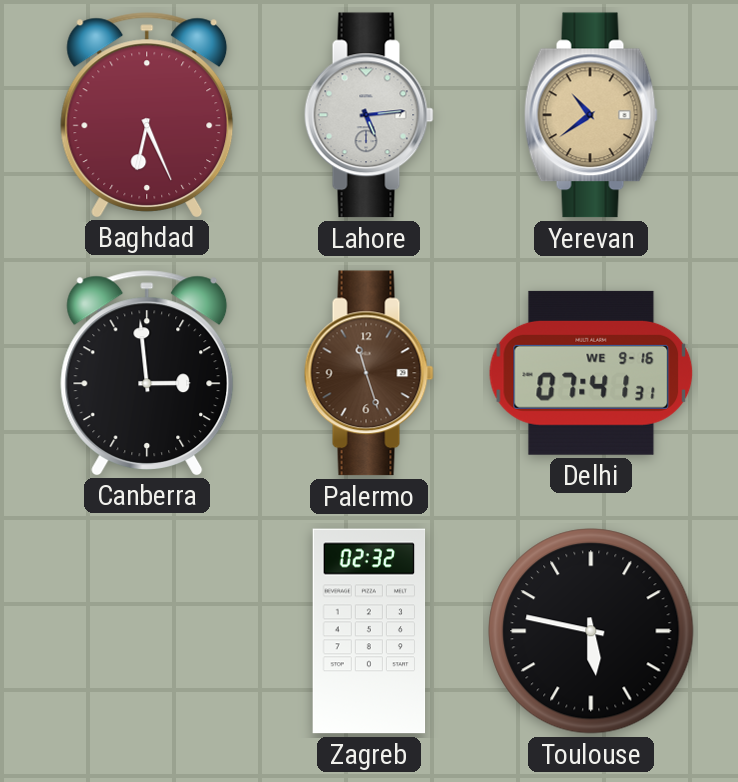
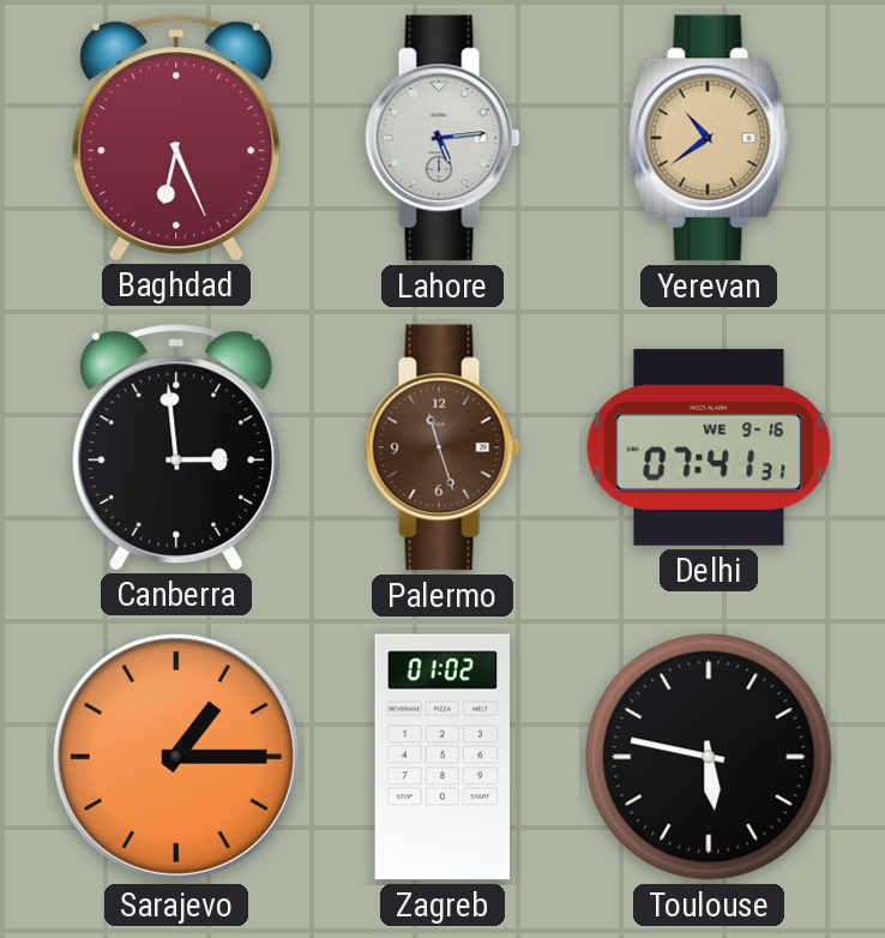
Sarajevo: none -> 1:15 (176, 757)
Zagreb: 02:32 -> 01:02 (442, 757)
